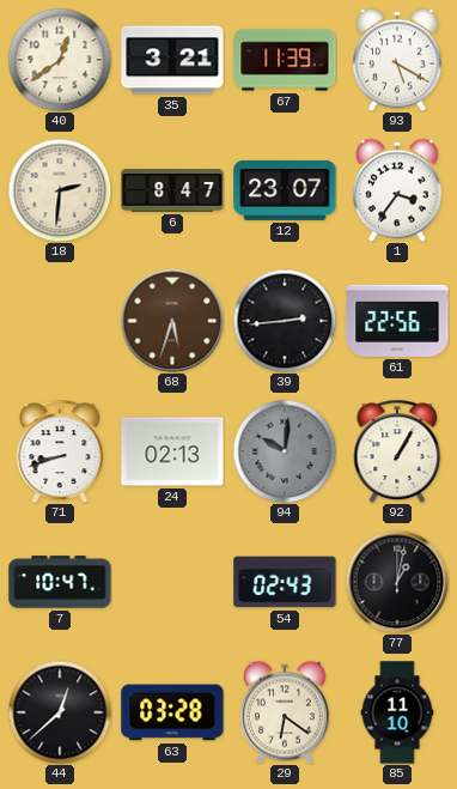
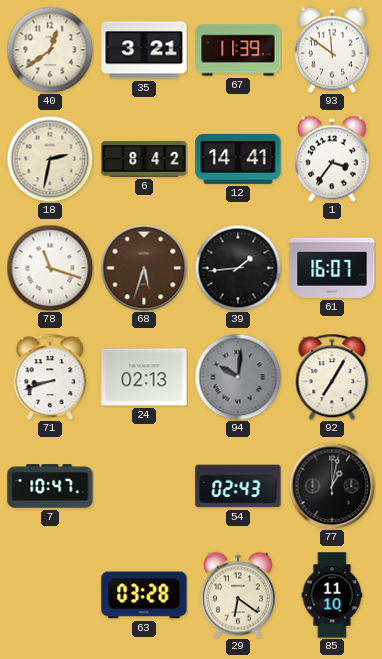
93: 5:20 -> 11:51 (332, 50)
18: 2:31 -> 2:32 (50, 159)
6: 8:47 -> 8:42 (144, 159)
12: 23:07 -> 14:41 (238, 159)
78: none -> 11:18 (50, 268)
39: 2:44 -> 1:44 (238, 268)
61: 22:56 -> 16:07 (332, 268)
92: 1:05 -> 7:05 (332, 377)
44: 12:38 -> none (60, 712)
